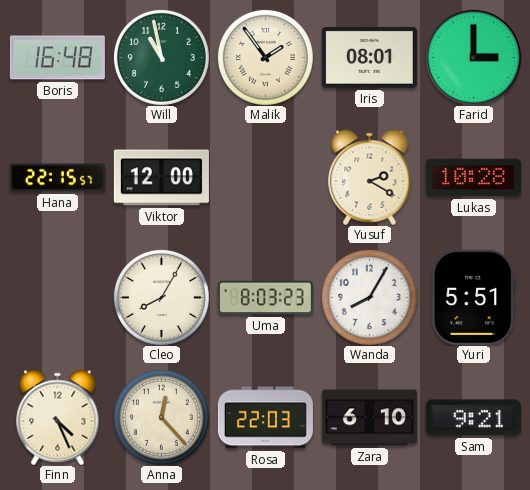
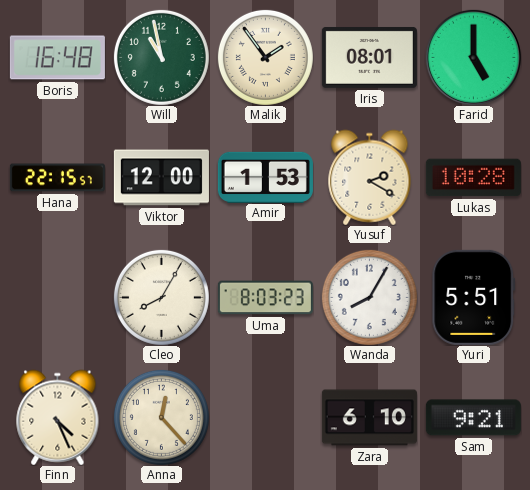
Farid: 3:00 -> 5:00 (473, 57)
Amir: none -> 1:53 (265, 177)
Rosa: 22:03 -> none (265, 418)
